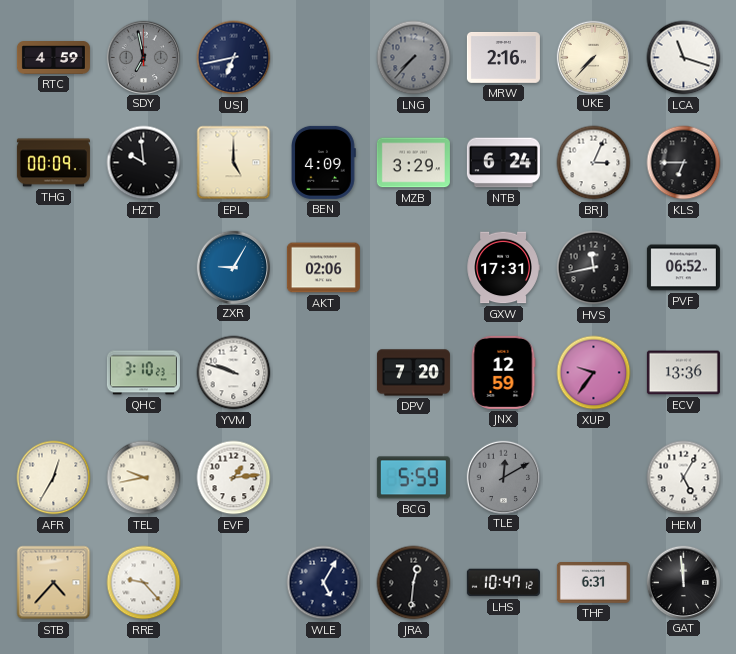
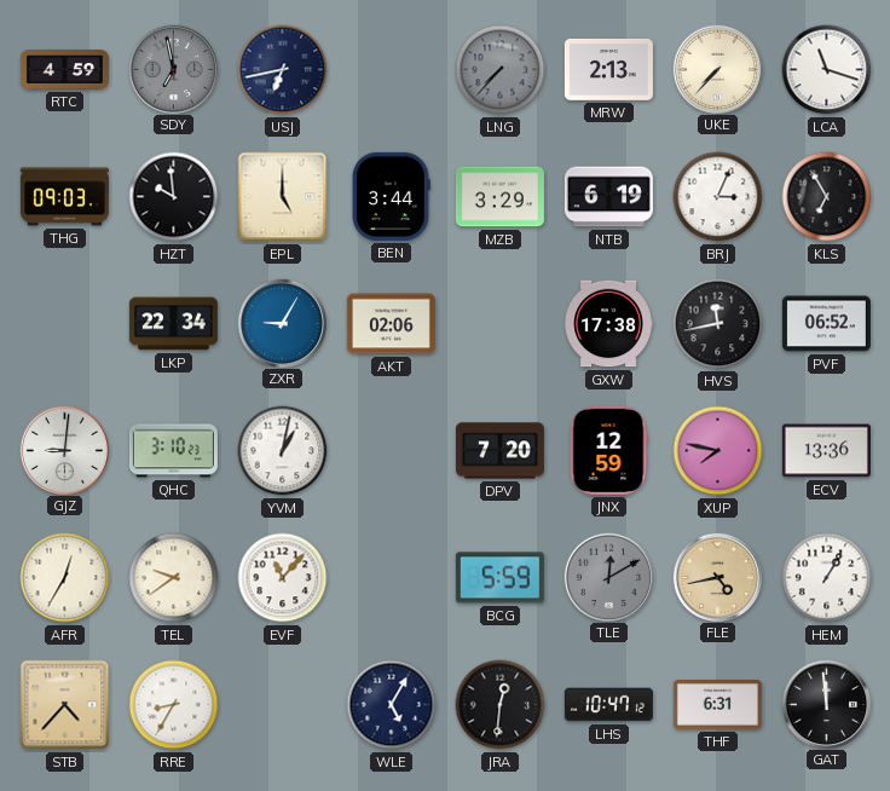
MRW: 2:16 -> 2:13 (608, 69)
THG: 00:09 -> 09:03 (64, 197)
BEN: 4:09 -> 3:44 (392, 196)
NTB: 6:24 -> 6:19 (608, 197)
KLS: 6:45 -> 6:55 (827, 197)
LKP: none -> 22:34 (173, 324)
GXW: 17:31 -> 17:38 (608, 324)
GJZ: none -> 9:01 (64, 450)
YVM: 9:48 -> 1:02 (283, 451)
XUP: 9:36 -> 7:47 (718, 451)
TEL: 9:43 -> 9:39 (174, 578)
EVF: 1:14 -> 11:07 (283, 578)
FLE: none -> 4:43 (717, 577)
HEM: 5:05 -> 1:05 (827, 578)
RRE: 9:23 -> 8:35 (174, 705)
